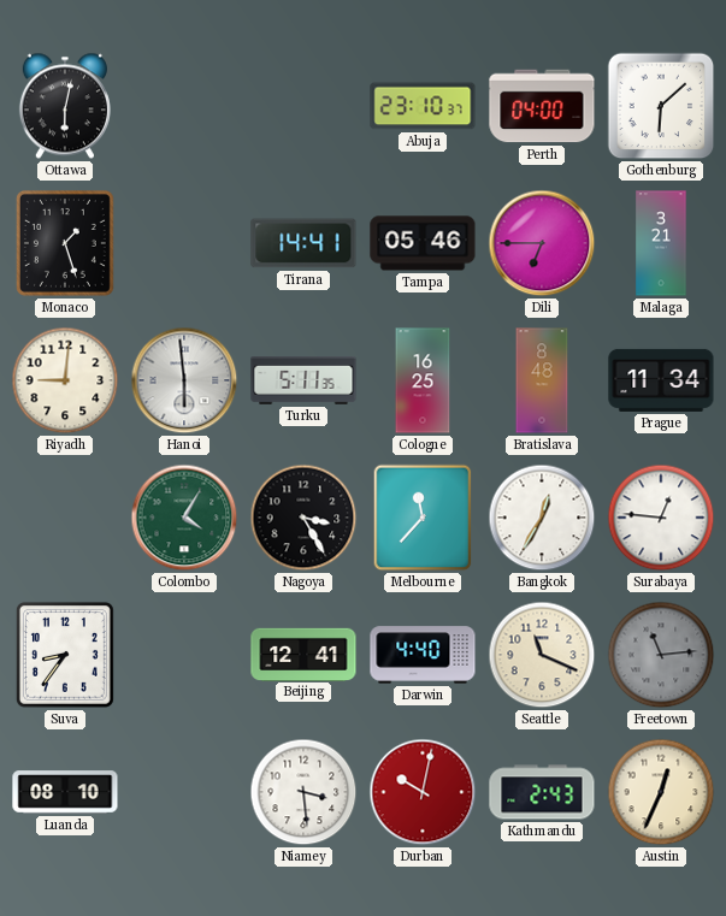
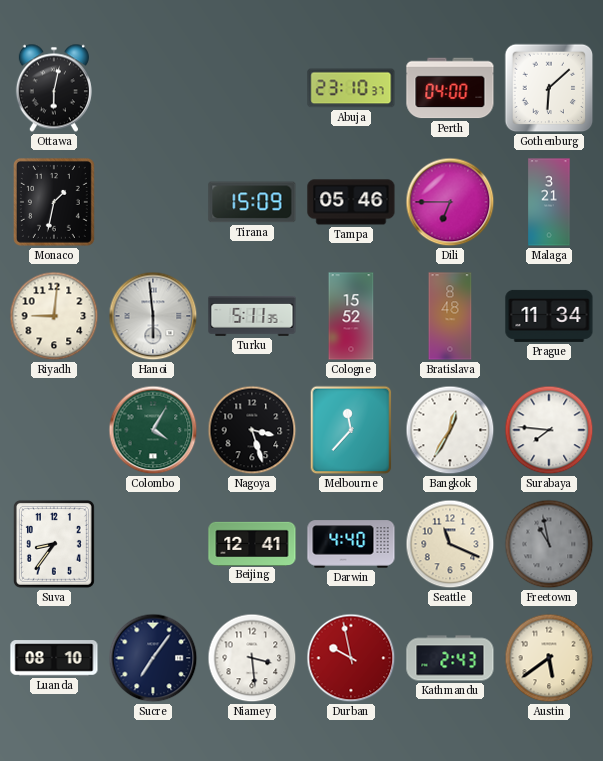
Monaco: 1:27 -> 1:32 (54, 202)
Tirana: 14:41 -> 15:09 (252, 202)
Cologne: 16:25 -> 15:52 (351, 316)
Nagoya: 3:25 -> 3:27 (252, 430)
Surabaya: 12:46 -> 7:46 (549, 430)
Freetown: 11:14 -> 10:58 (549, 544)
Sucre: none -> 7:06 (153, 658)
Durban: 10:02 -> 9:58 (351, 658)
Austin: 12:34 -> 5:39 (549, 658)
